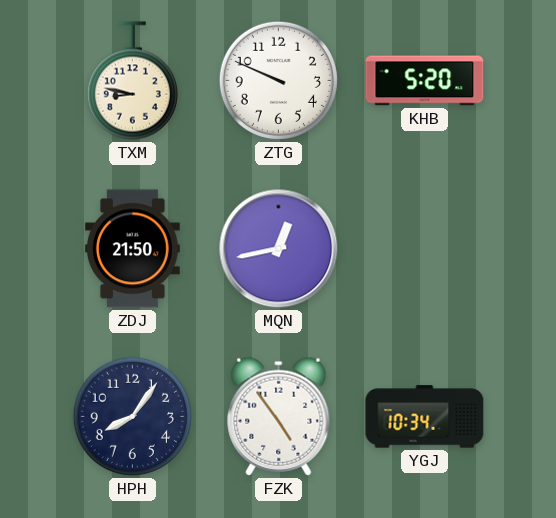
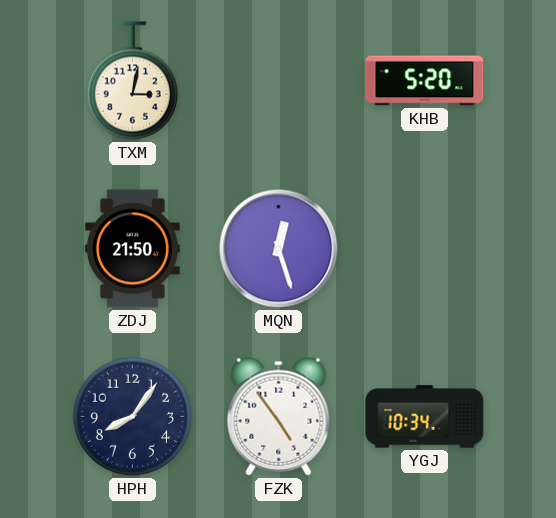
TXM: 8:47 -> 3:02 (132, 81)
ZTG: 9:49 -> none (278, 80)
MQN: 12:43 -> 12:27 (279, 249)
